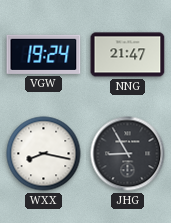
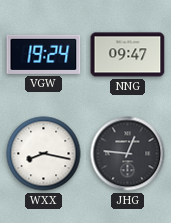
NNG: 21:47 -> 09:47 (128, 55)
JHG: 8:55 -> 12:46 (128, 154)
